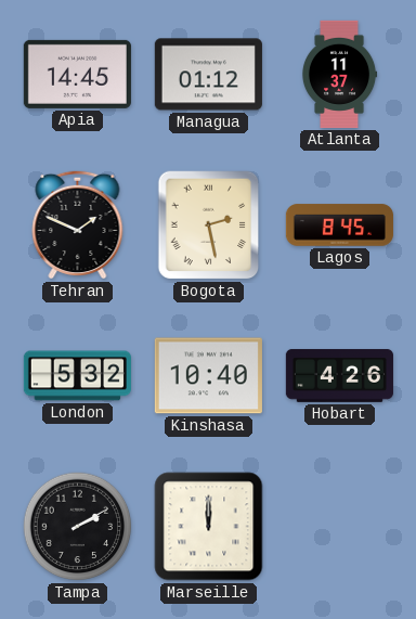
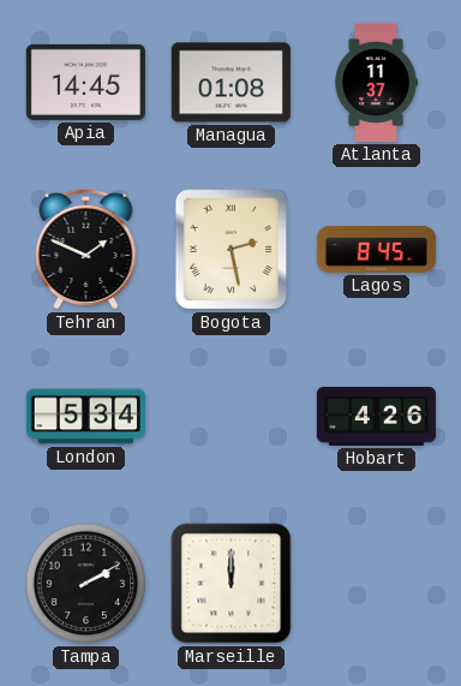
Managua: 01:12 -> 01:08 (230, 83)
London: 5:32 -> 5:34 (85, 417)
Kinshasa: 10:40 -> none (208, 376)
